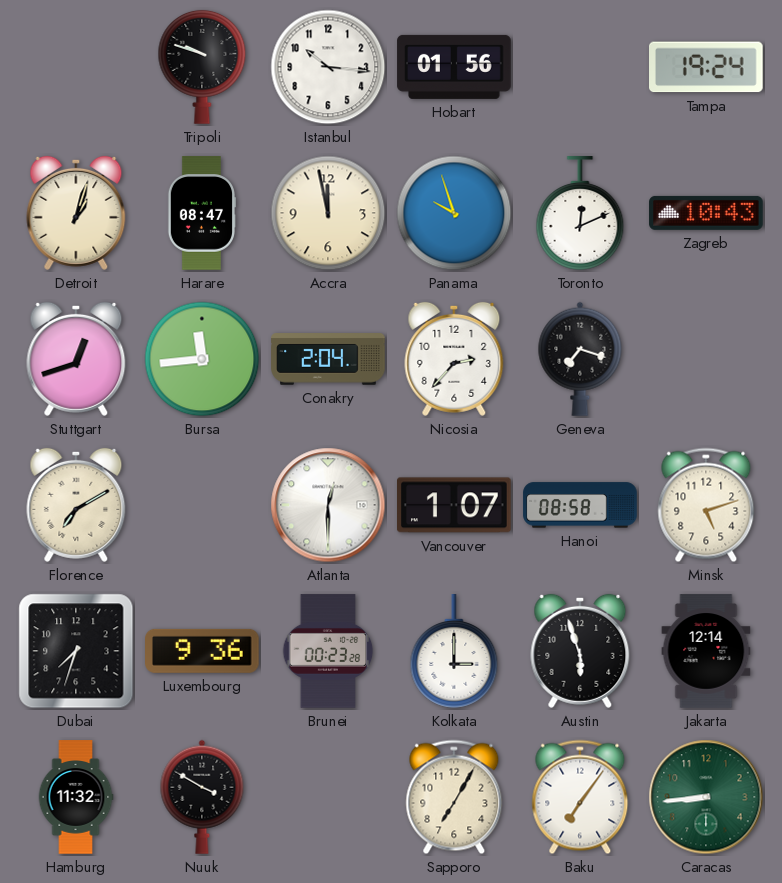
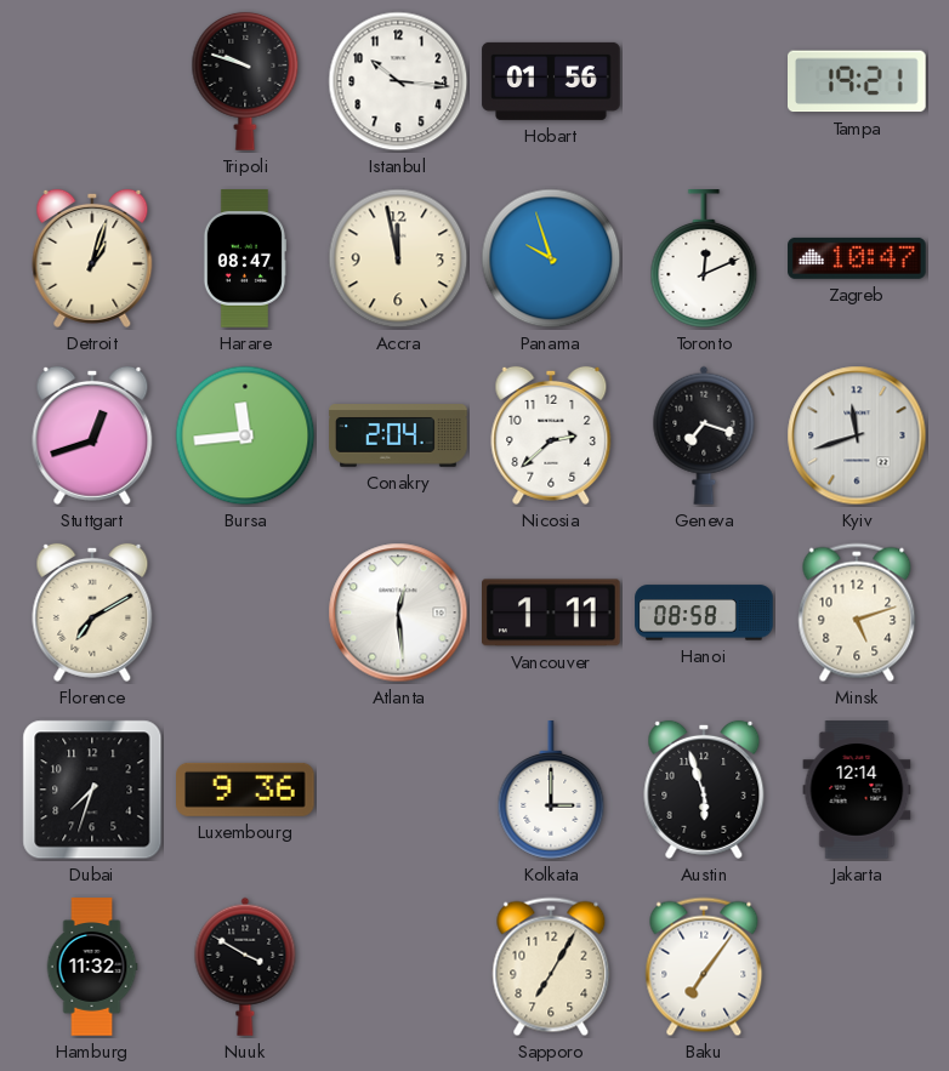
Tampa: 19:24 -> 19:21 (858, 81)
Zagreb: 10:43 -> 10:47 (857, 258)
Nicosia: 2:37 -> 2:38 (551, 435)
Kyiv: none -> 11:42 (857, 435)
Atlanta: 12:30 -> 12:29 (398, 613)
Vancouver: 1:07 -> 1:11 (552, 613)
Brunei: 00:23 -> none (328, 651)
Caracas: 8:44 -> none (706, 797)
